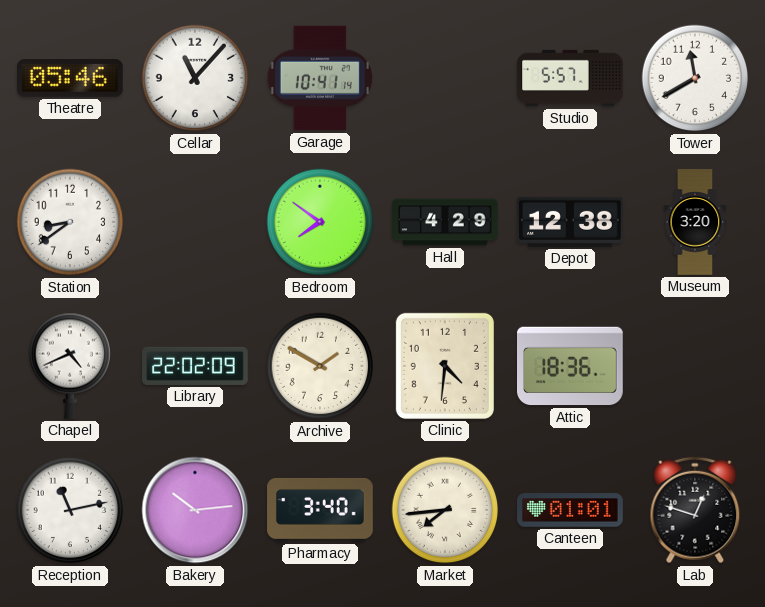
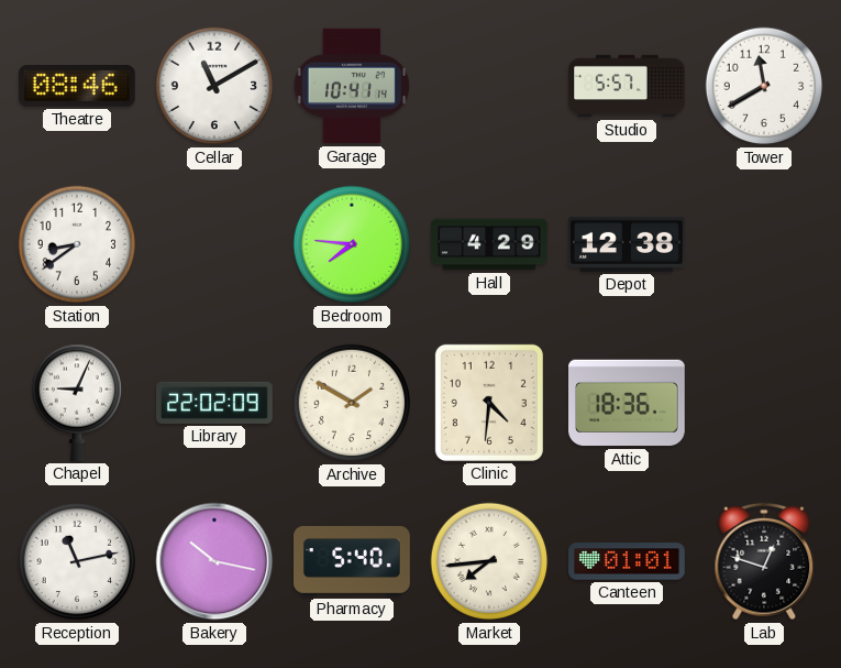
Theatre: 05:46 -> 08:46 (78, 87)
Cellar: 11:07 -> 11:10 (214, 86)
Bedroom: 7:51 -> 7:46 (352, 244)
Museum: 3:20 -> none (695, 222)
Chapel: 4:41 -> 9:04 (76, 403)
Bakery: 10:14 -> 10:17 (214, 561)
Pharmacy: 3:40 -> 5:40 (352, 561)
